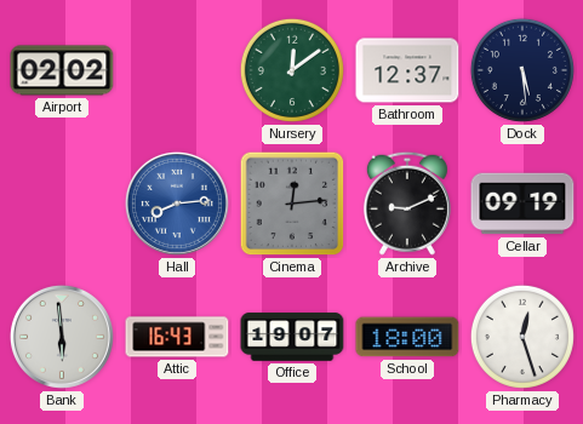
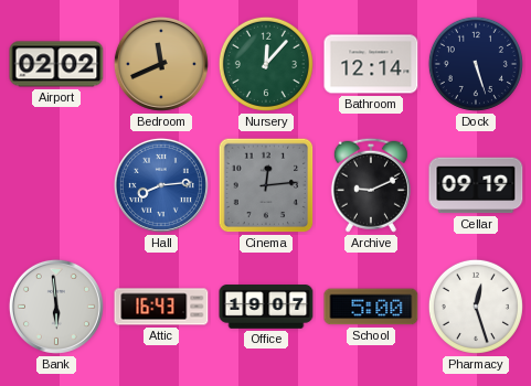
Bedroom: none -> 11:41 (161, 64)
Nursery: 12:09 -> 12:07 (266, 64)
Bathroom: 12:37 -> 12:14 (371, 64)
Dock: 5:29 -> 5:27 (476, 64)
School: 18:00 -> 5:00 (371, 307)
